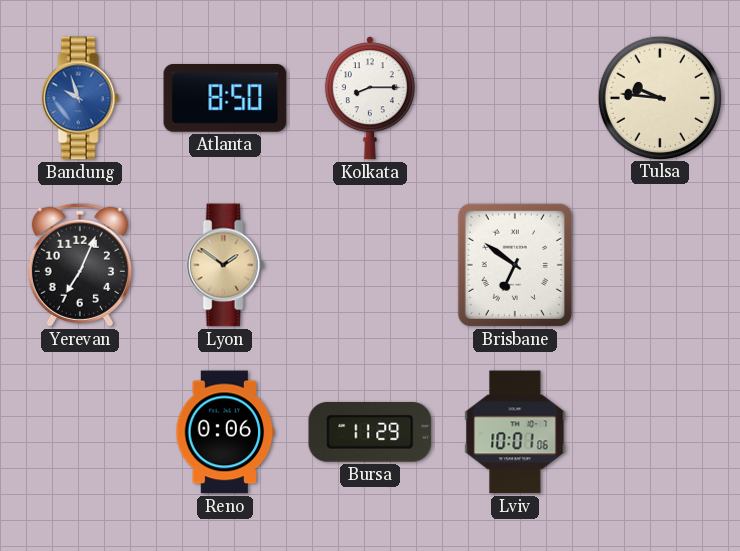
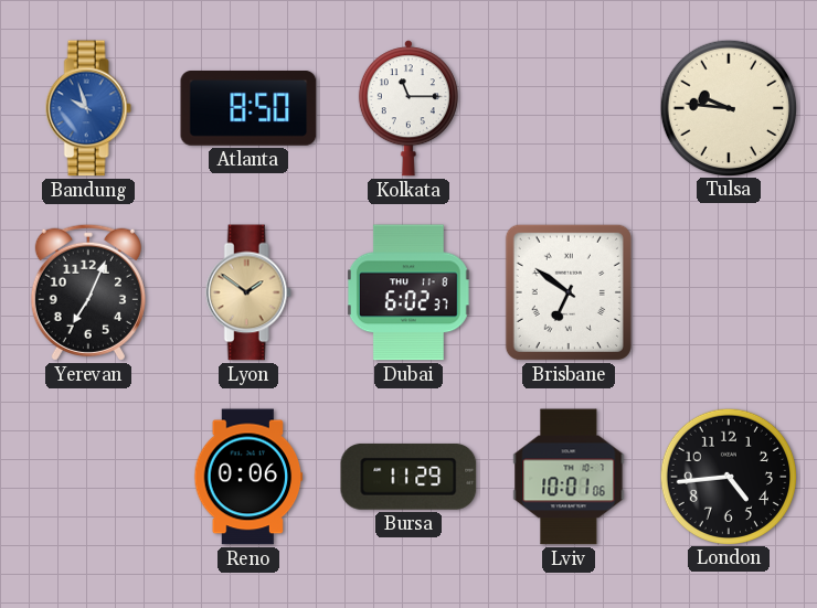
Kolkata: 8:15 -> 11:15 (408, 108)
Dubai: none -> 6:02 (408, 292)
London: none -> 4:44 (728, 476)
